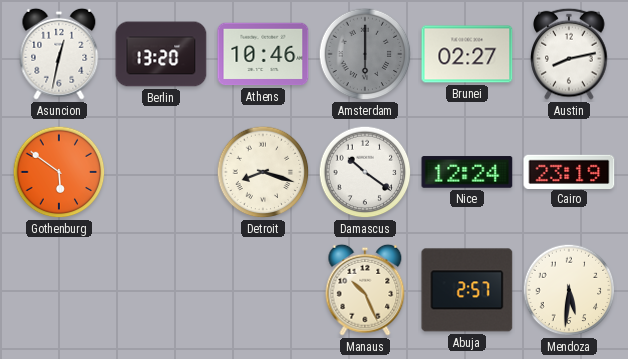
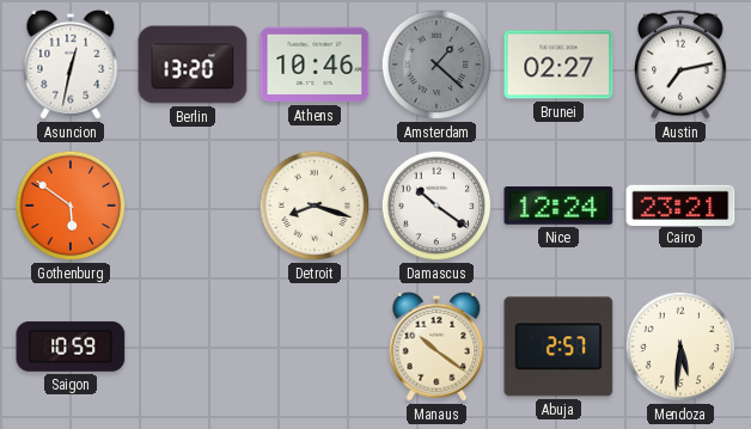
Amsterdam: 6:00 -> 1:22 (436, 65)
Austin: 8:13 -> 7:13 (680, 65)
Cairo: 23:19 -> 23:21 (680, 204)
Saigon: none -> 10:59 (71, 347)
Manaus: 10:26 -> 10:21 (436, 347)
